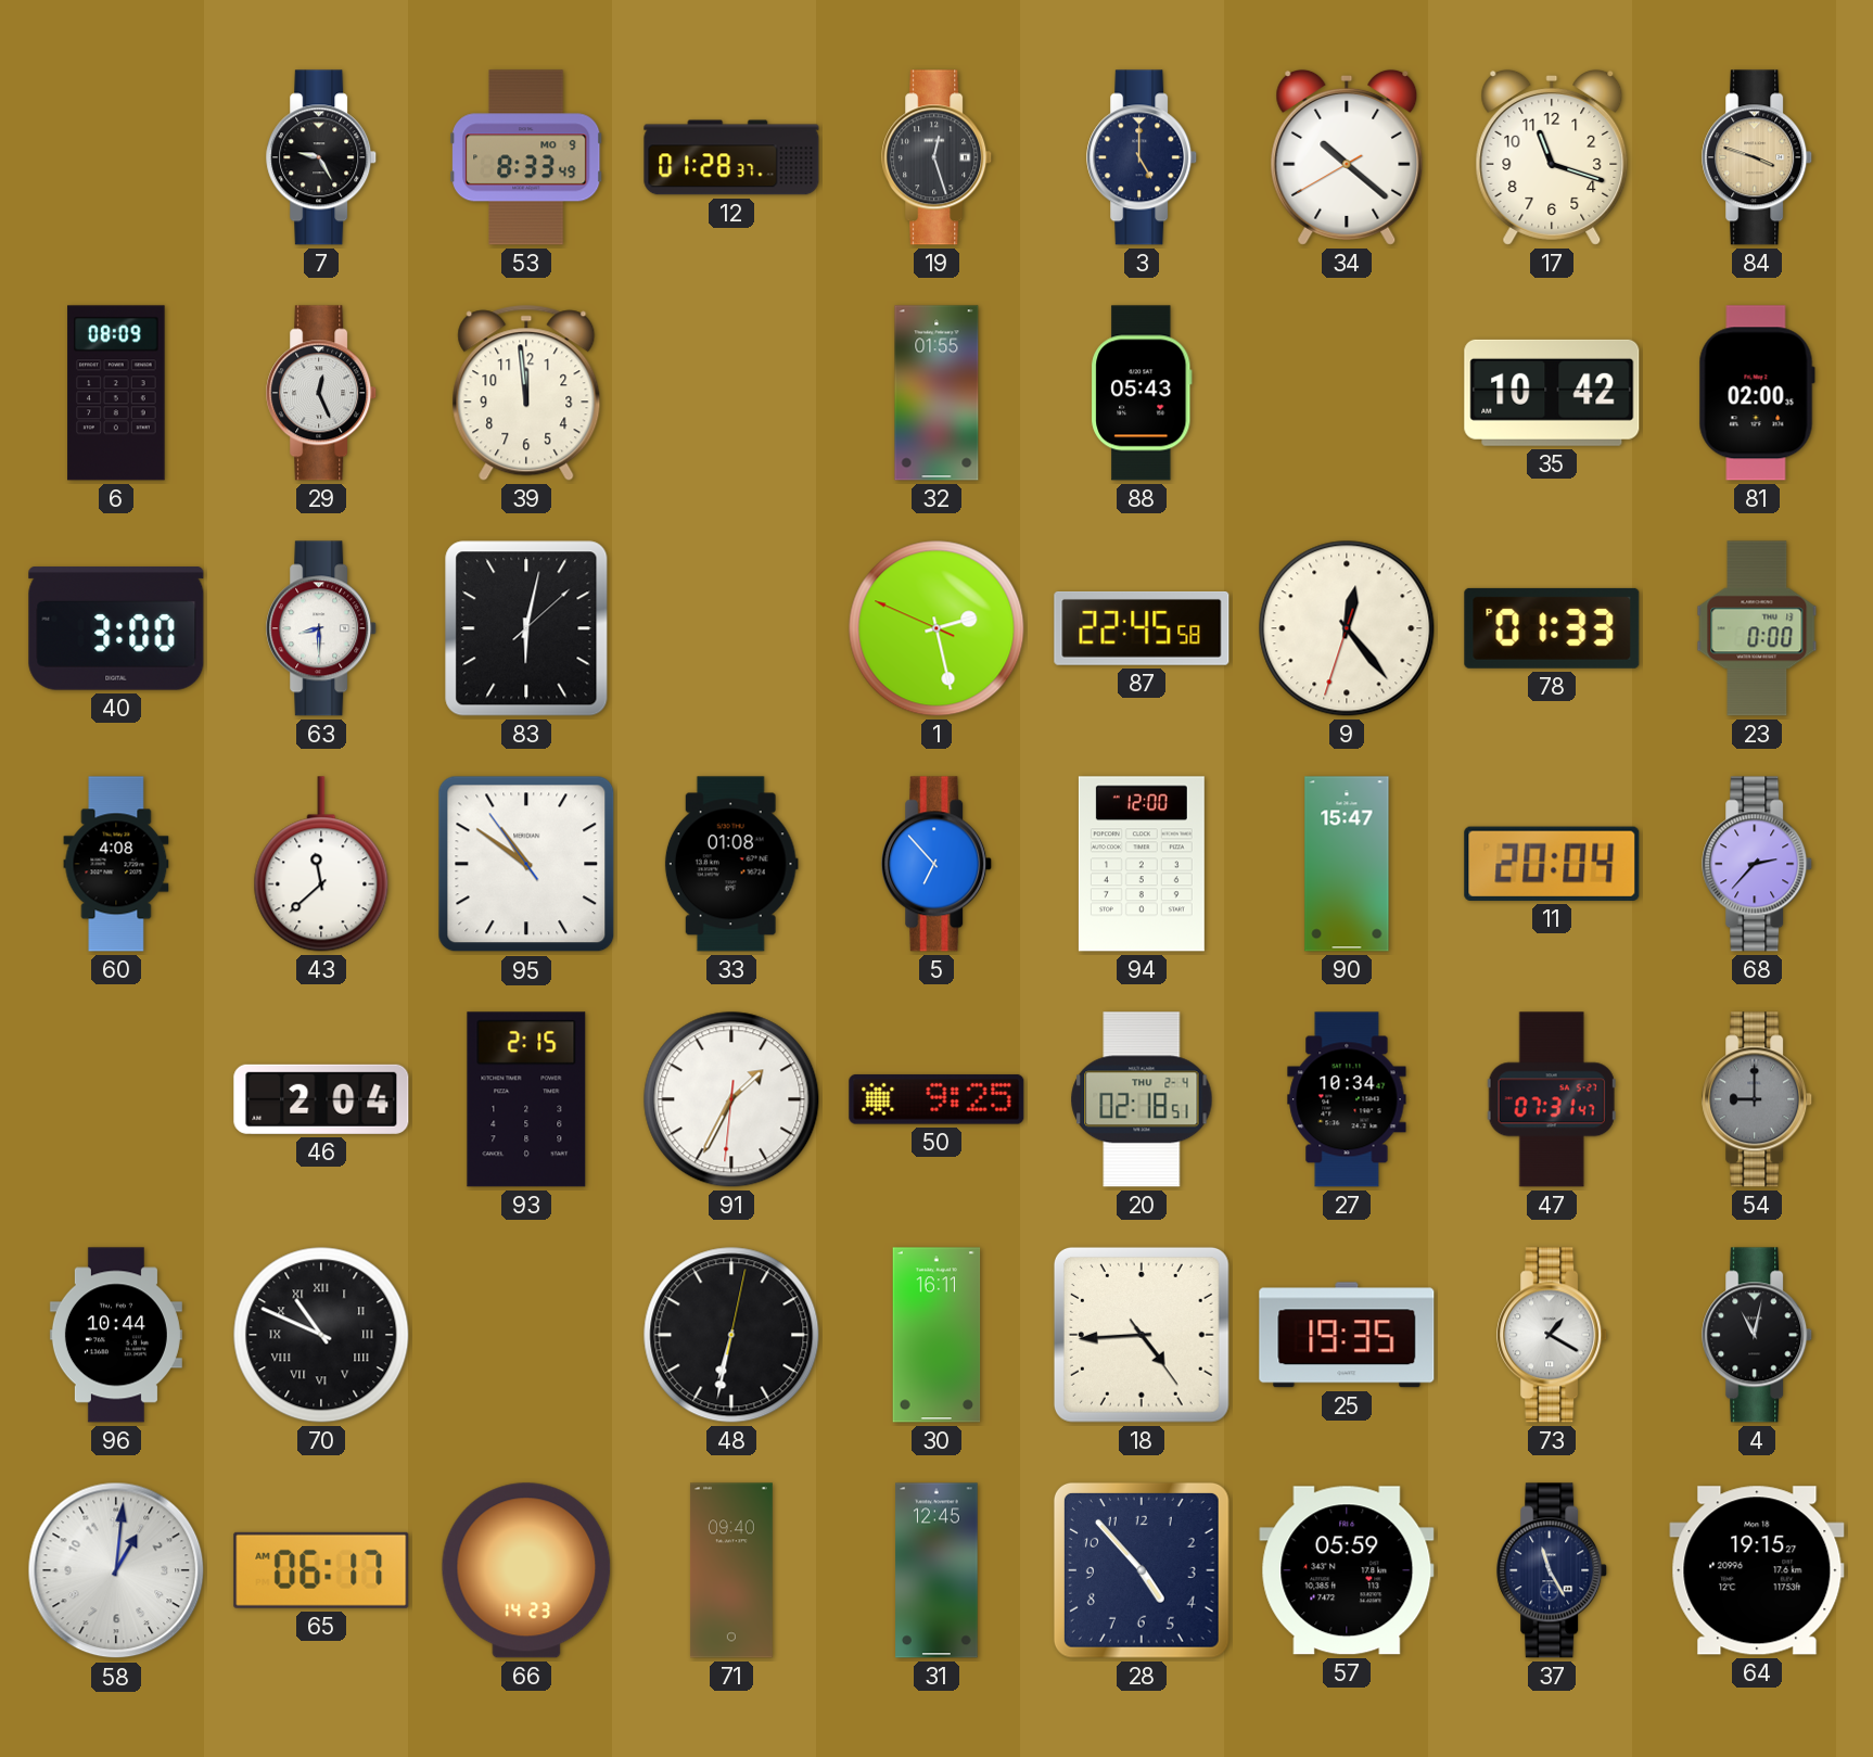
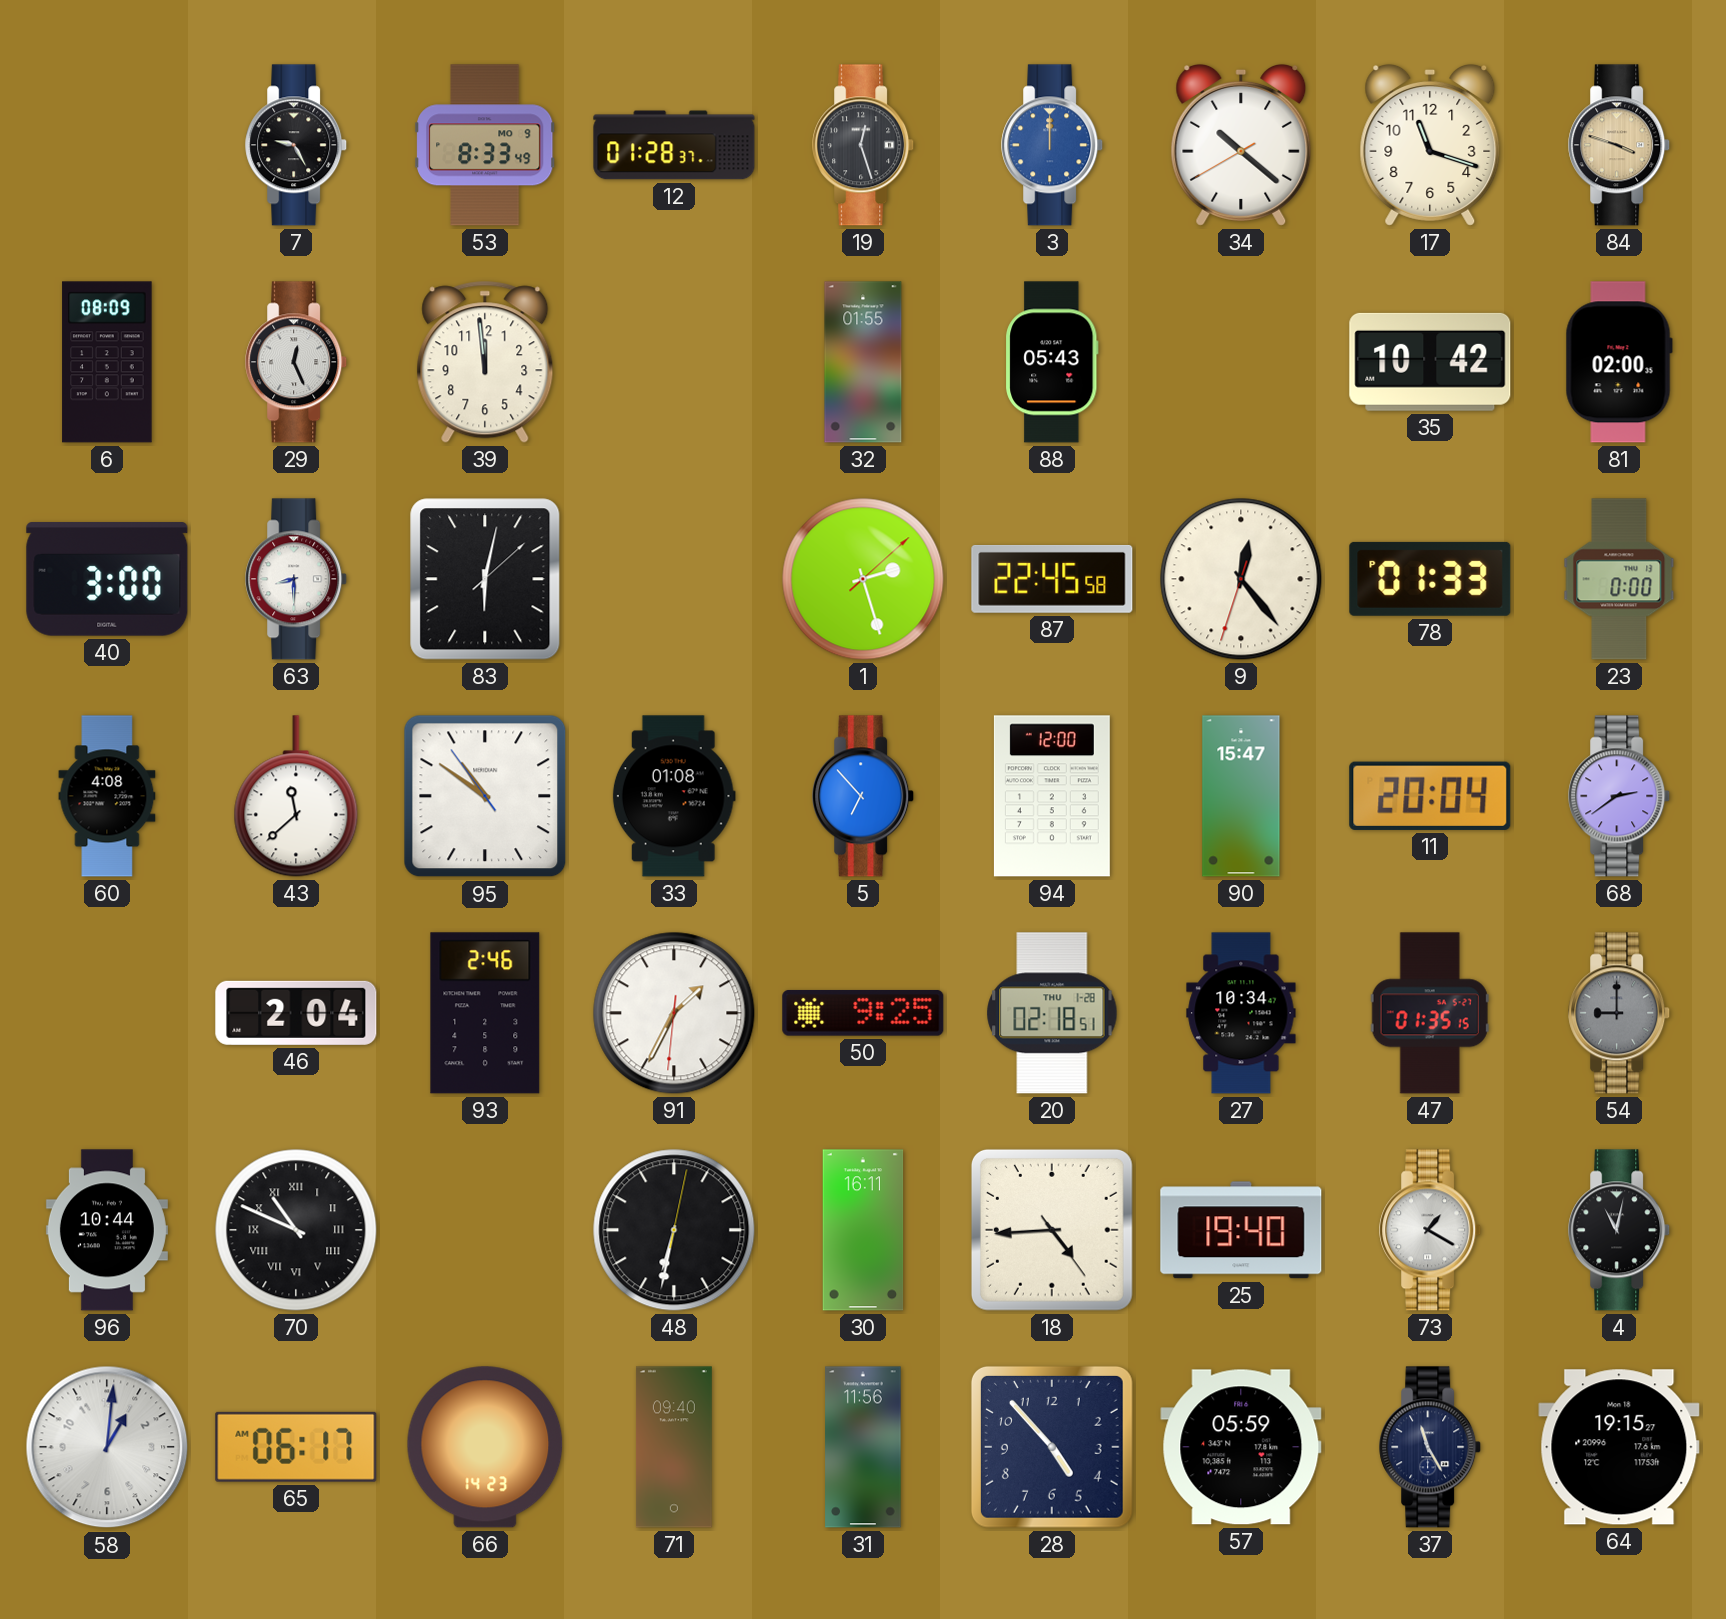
3: 5:00 -> 12:00 (1053, 145)
3 dial: navy -> blue (1053, 145)
1: 2:27:49 -> 2:27:08 (863, 579)
68: 2:37 -> 2:39 (1620, 796)
93: 2:15 -> 2:46 (485, 1013)
20 date: THU 2-4 -> THU 1-28 (1052, 1013)
47: 07:31 -> 01:35 (1430, 1013)
25: 19:35 -> 19:40 (1241, 1230)
31: 12:45 -> 11:56 (863, 1447)
